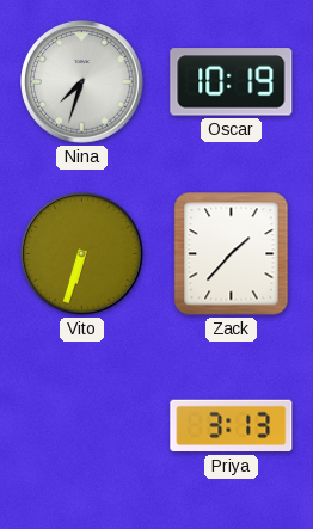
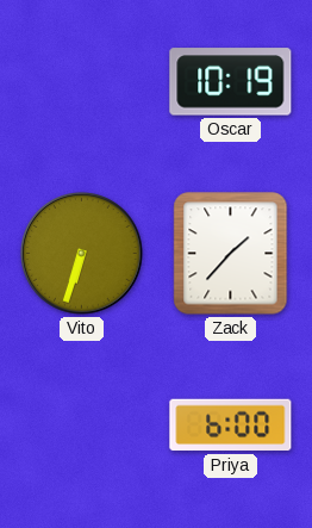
Nina: 7:33 -> none (82, 82)
Priya: 3:13 -> 6:00 (231, 425)
